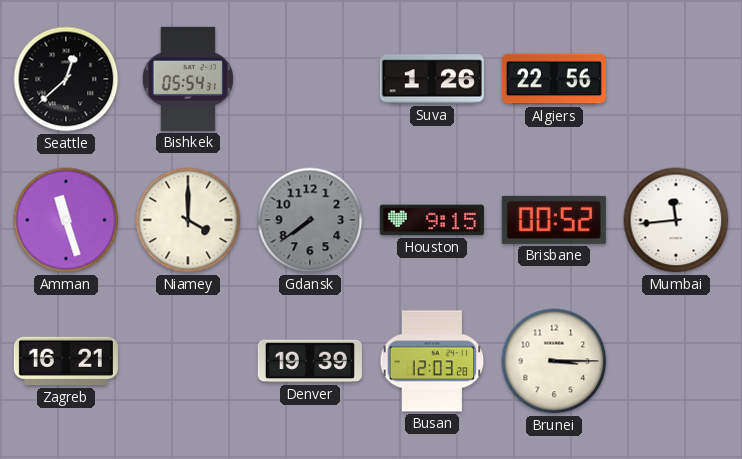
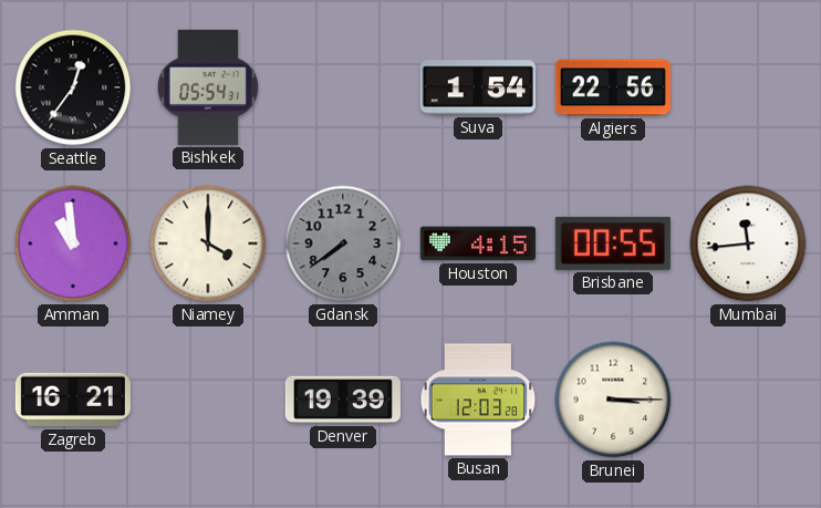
Seattle: 12:38 -> 12:36 (73, 87)
Suva: 1:26 -> 1:54 (478, 87)
Amman: 11:27 -> 10:59 (73, 243)
Houston: 9:15 -> 4:15 (478, 243)
Brisbane: 00:52 -> 00:55 (613, 243)
